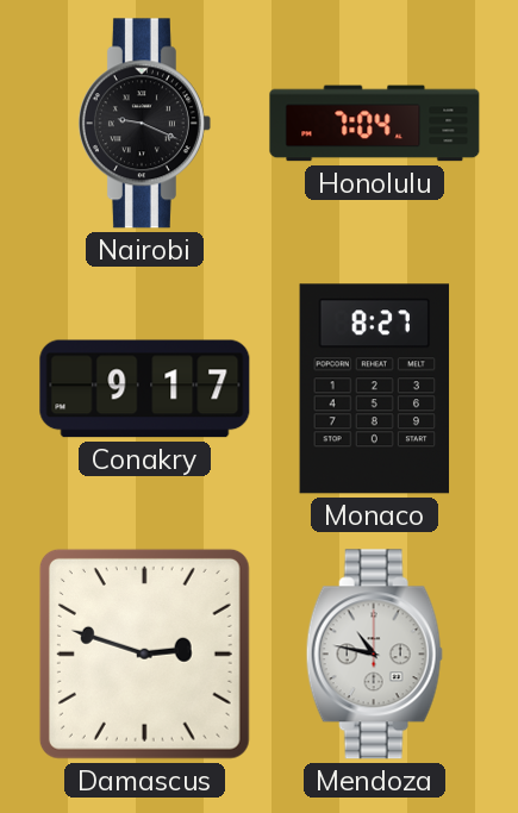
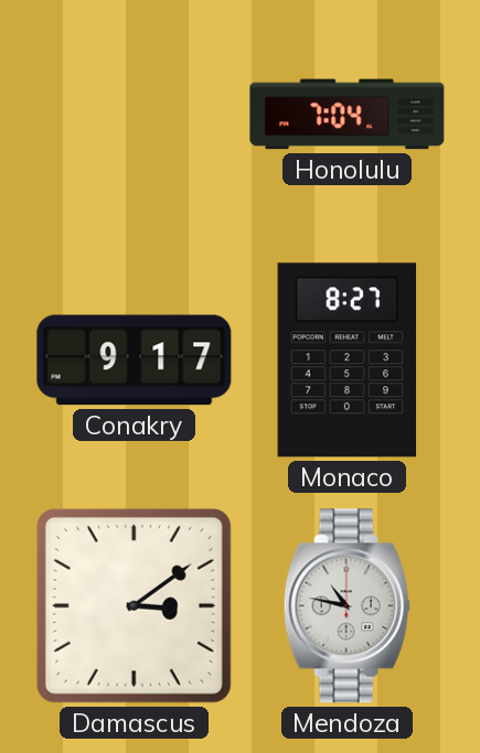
Nairobi: 9:19 -> none (144, 124)
Damascus: 2:48 -> 3:09 (134, 605)
